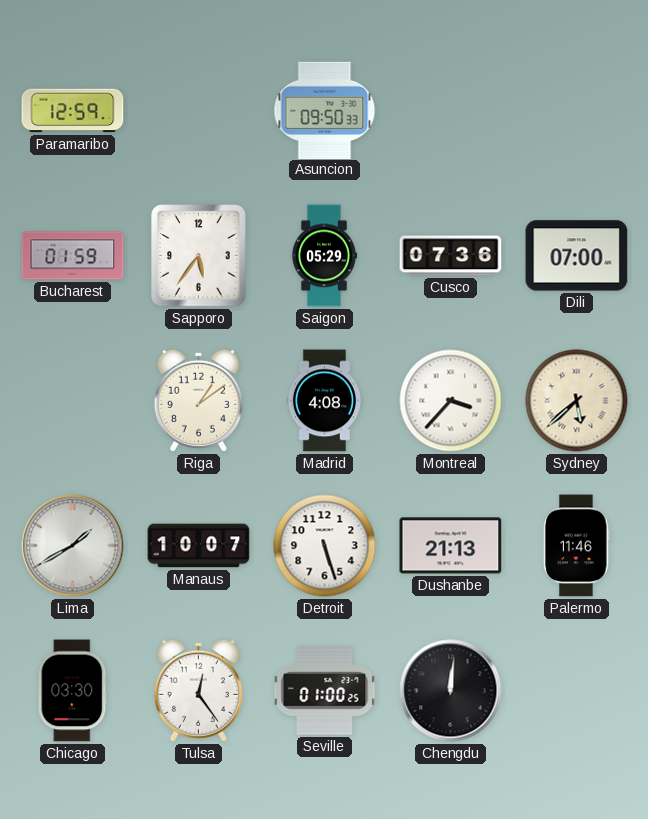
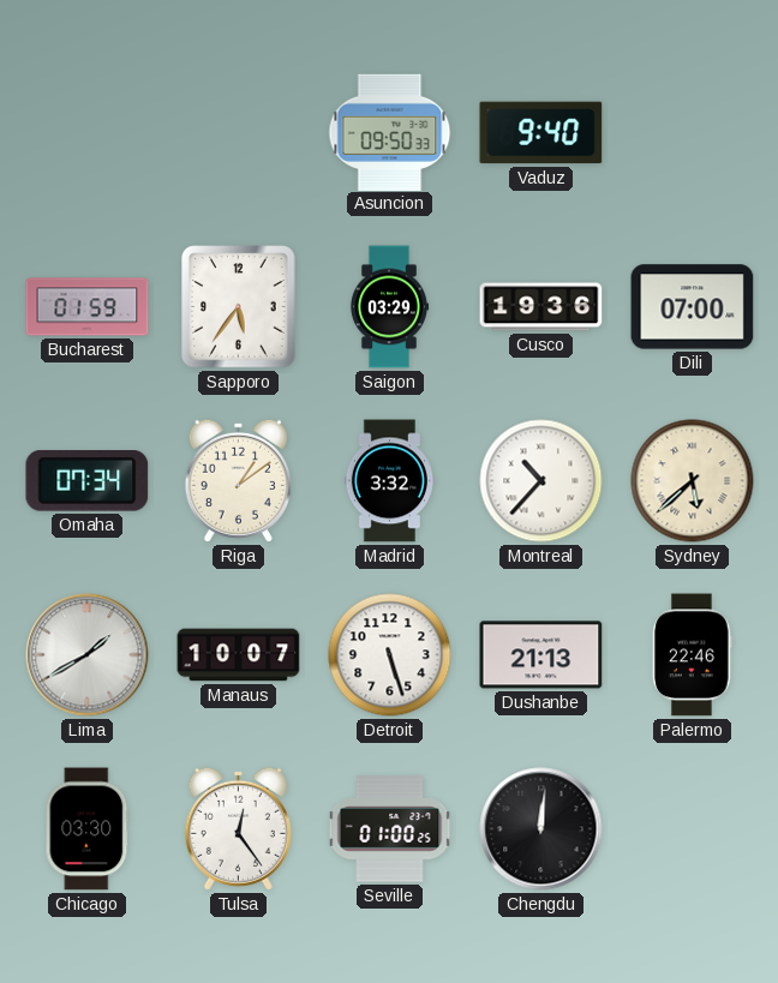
Paramaribo: 12:59 -> none (73, 111)
Vaduz: none -> 9:40 (541, 133)
Saigon: 05:29 -> 03:29 (389, 307)
Cusco: 07:36 -> 19:36 (541, 307)
Omaha: none -> 07:34 (88, 481)
Madrid: 4:08 -> 3:32 (389, 481)
Montreal: 3:37 -> 10:37 (541, 481)
Palermo: 11:46 -> 22:46 (693, 655)
